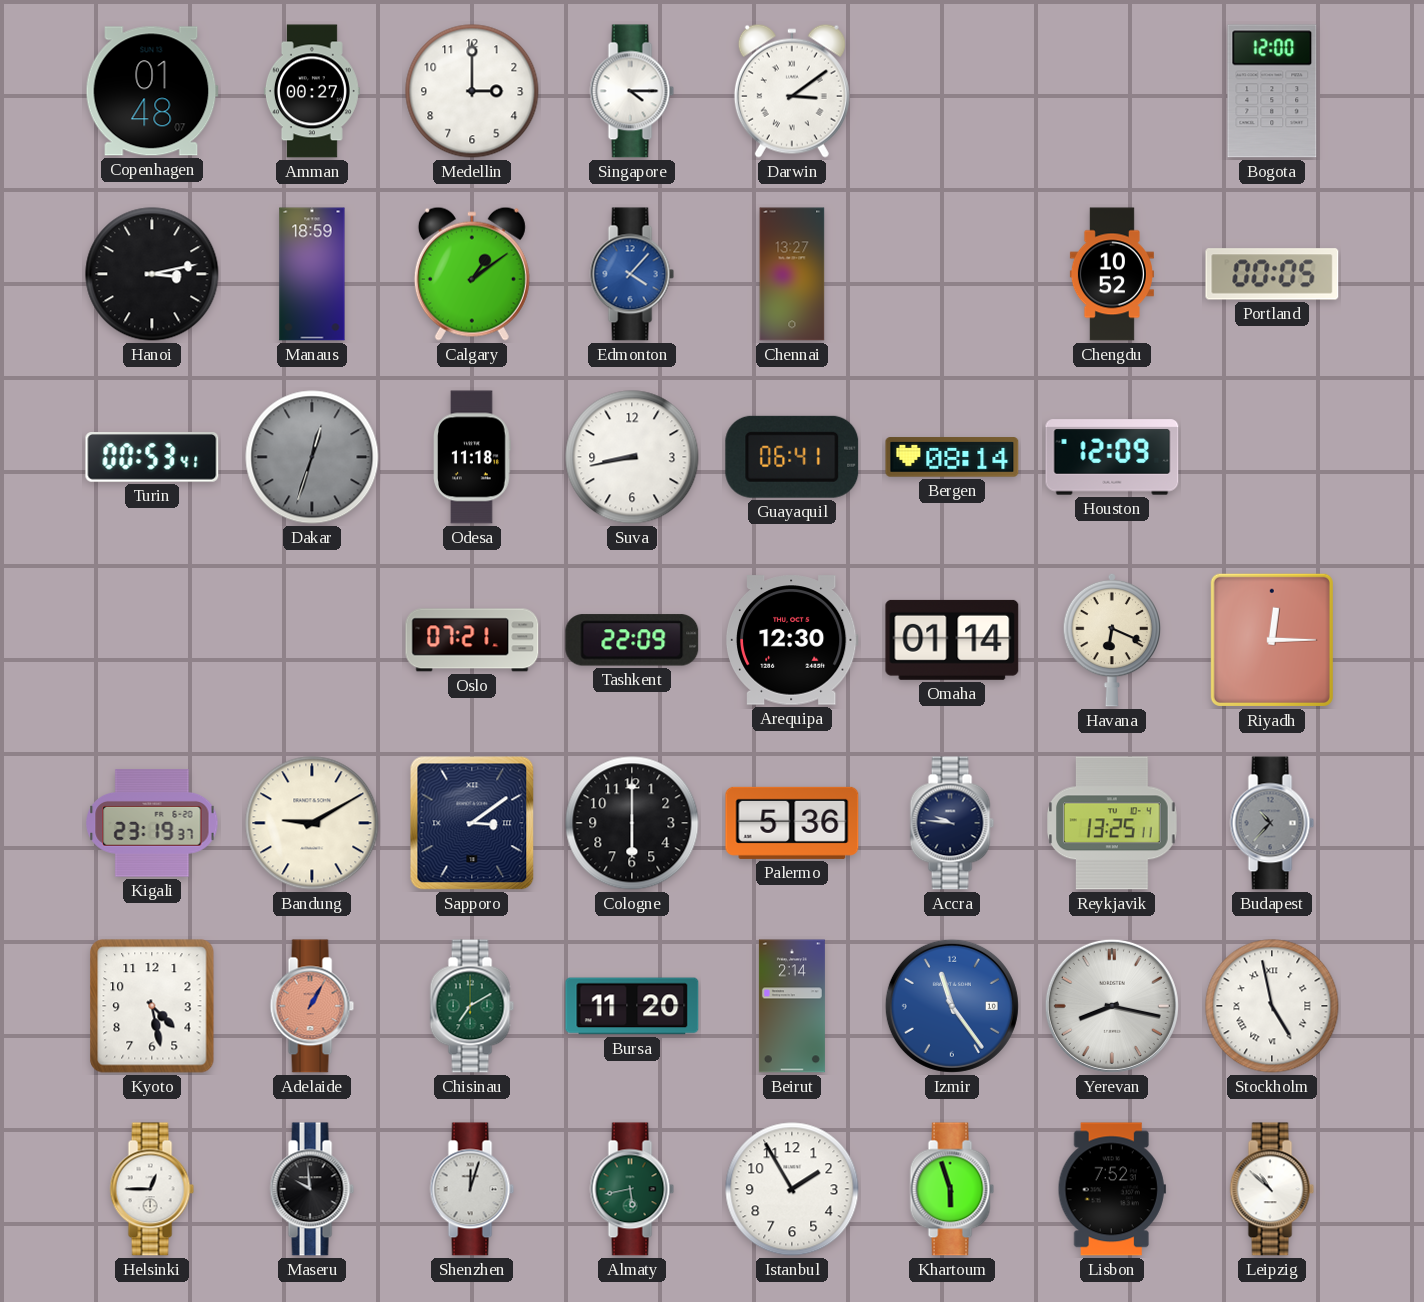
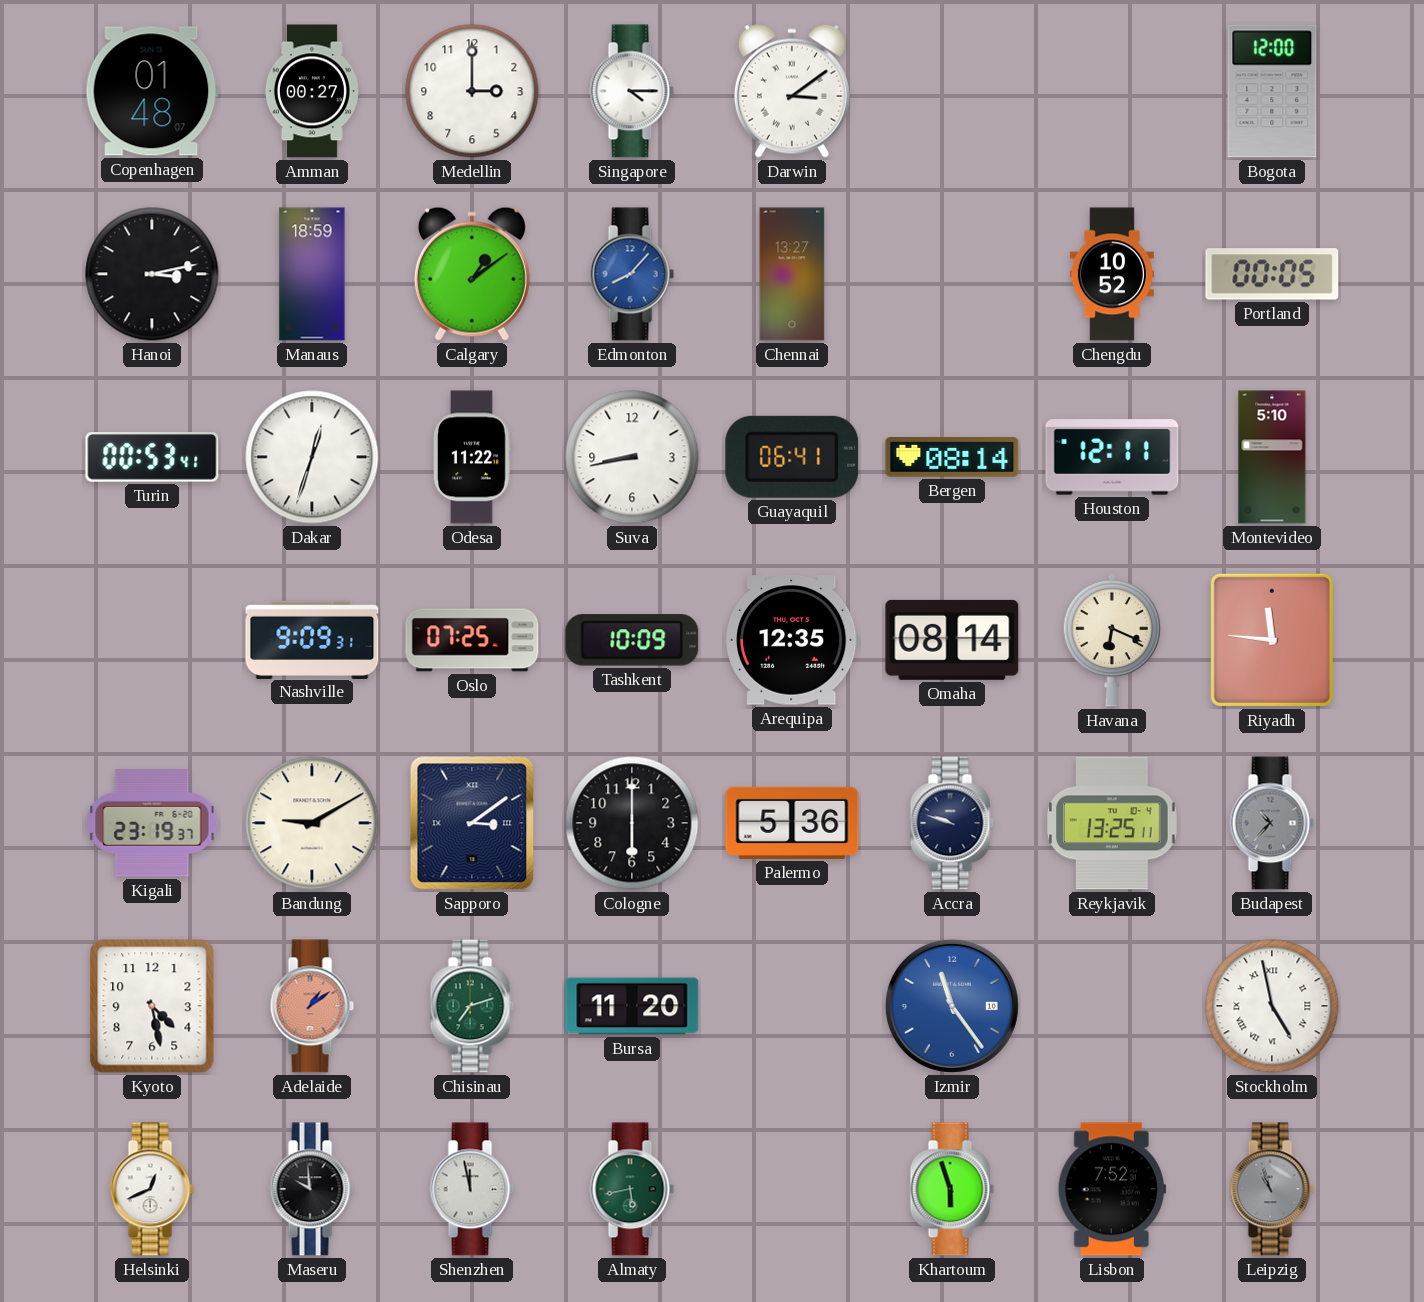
Edmonton: 4:07 -> 8:07 (632, 274)
Dakar dial: grey -> white (312, 457)
Odesa: 11:18 -> 11:22 (472, 457)
Houston: 12:09 -> 12:11 (1112, 457)
Montevideo: none -> 5:10 (1272, 457)
Nashville: none -> 9:09 (312, 639)
Oslo: 07:21 -> 07:25 (472, 640)
Tashkent: 22:09 -> 10:09 (632, 640)
Arequipa: 12:30 -> 12:35 (792, 640)
Omaha: 01:14 -> 08:14 (952, 640)
Riyadh: 12:15 -> 11:46 (1272, 640)
Accra: 9:46 -> 9:48 (952, 823)
Adelaide: 1:05 -> 1:09 (312, 1006)
Chisinau: 7:10 -> 7:12 (472, 1006)
Beirut: 2:14 -> none (792, 1006)
Yerevan: 8:17 -> none (1112, 1006)
Helsinki: 12:45 -> 12:41 (152, 1189)
Shenzhen: 12:03 -> 11:58 (472, 1189)
Istanbul: 1:55 -> none (792, 1189)
Leipzig: 10:52 -> 10:57 (1272, 1189)
Leipzig dial: white -> grey (1272, 1189)
